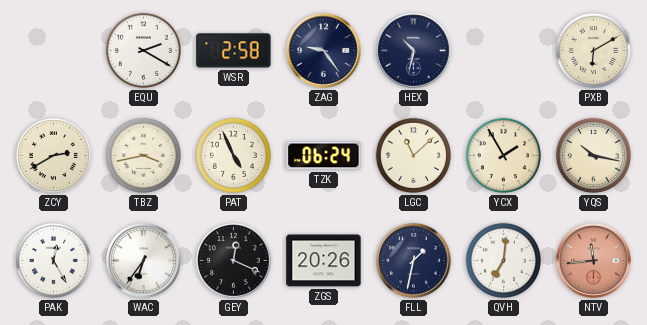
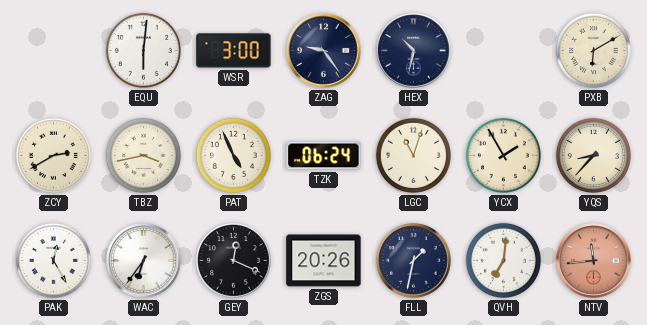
EQU: 2:20 -> 6:01 (143, 50)
WSR: 2:58 -> 3:00 (234, 51)
LGC: 11:08 -> 11:03 (413, 155)
YQS: 10:17 -> 8:37 (593, 155)
